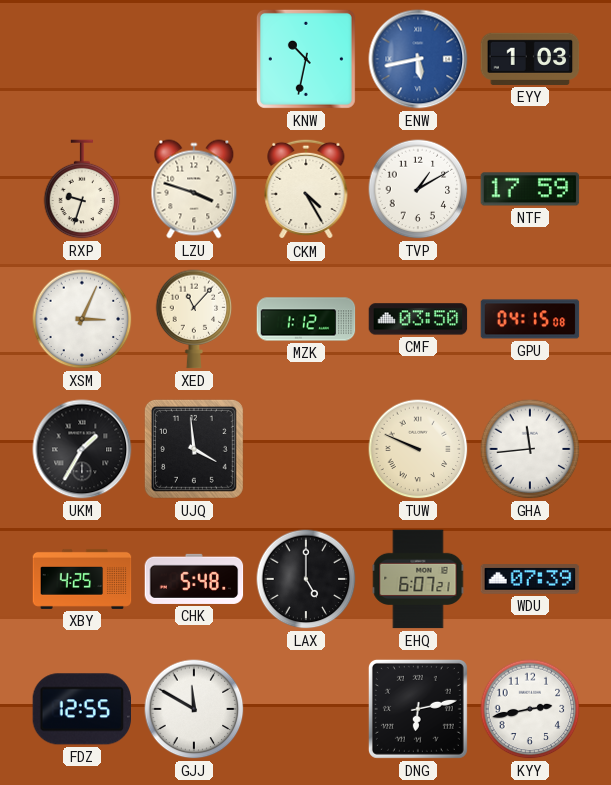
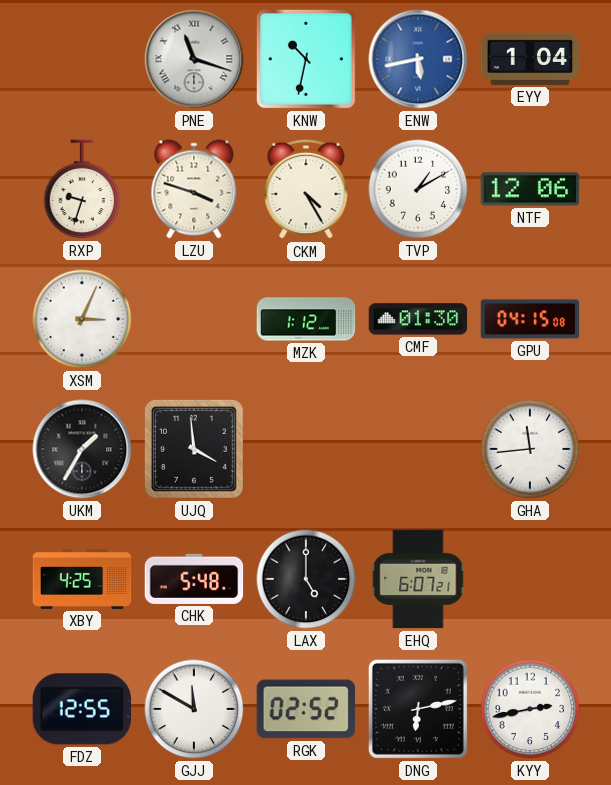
PNE: none -> 11:18 (194, 59)
EYY: 1:03 -> 1:04 (530, 59)
NTF: 17:59 -> 12:06 (530, 189)
XED: 11:07 -> none (194, 319)
CMF: 03:50 -> 01:30 (418, 319)
TUW: 9:49 -> none (418, 449)
WDU: 07:39 -> none (530, 579)
RGK: none -> 02:52 (305, 709)
